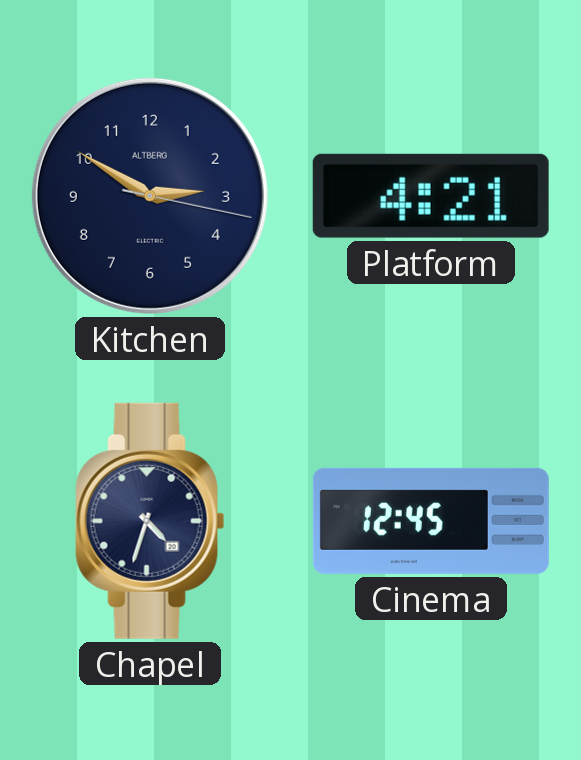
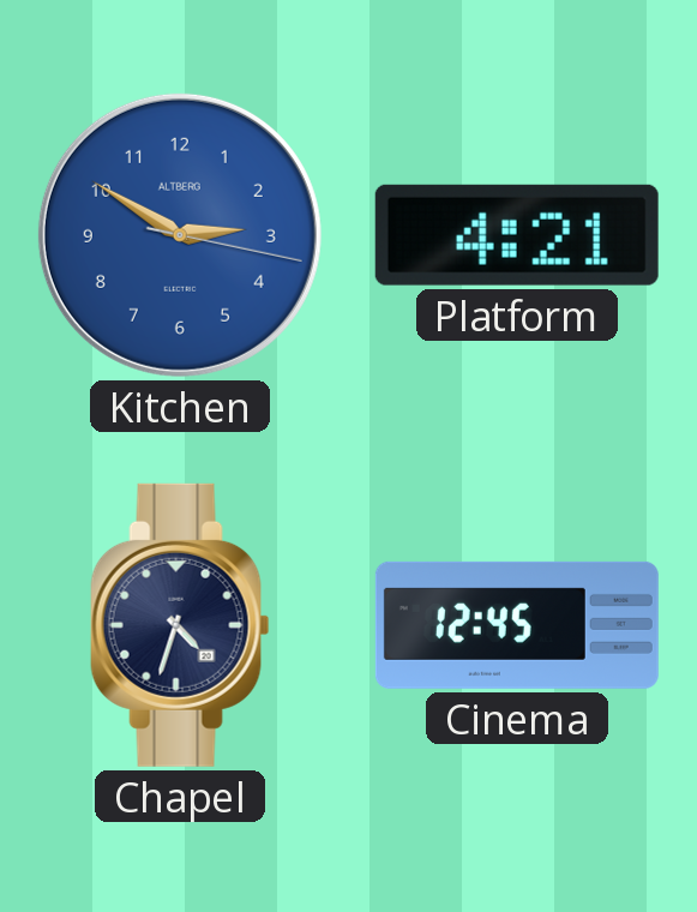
Kitchen dial: navy -> blue (180, 235)
